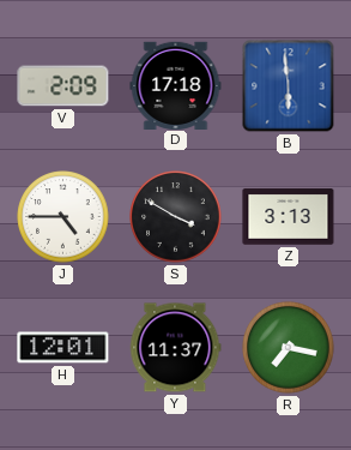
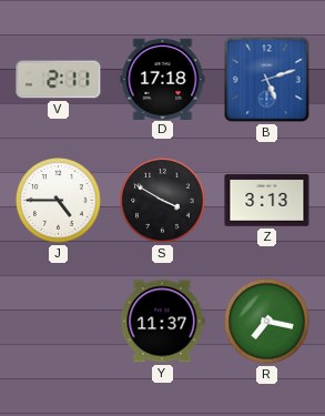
V: 2:09 -> 2:11 (59, 80)
B: 5:59 -> 5:12 (267, 80)
H: 12:01 -> none (63, 348)
